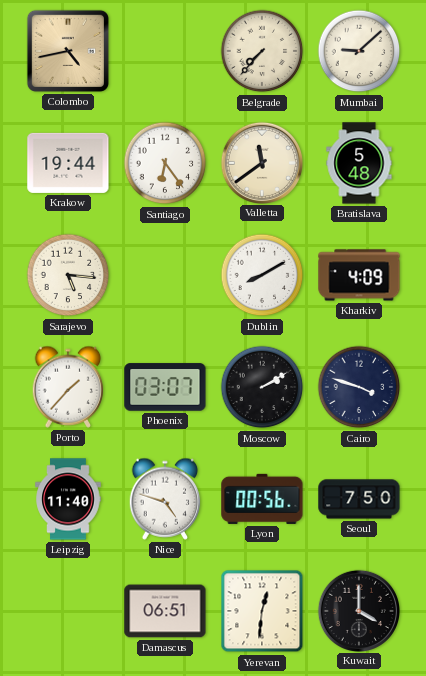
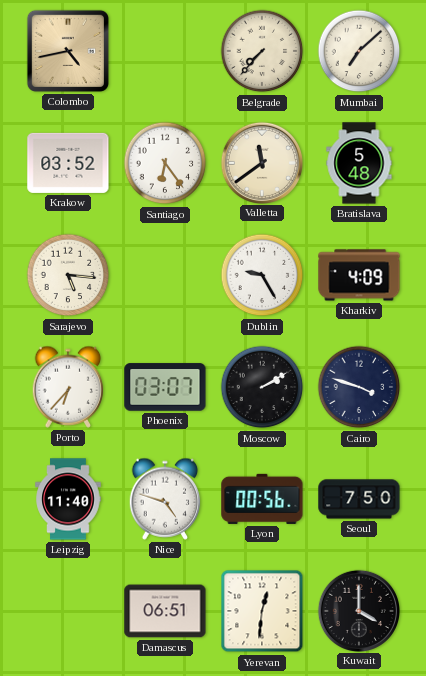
Mumbai: 9:08 -> 7:08 (359, 51)
Krakow: 19:44 -> 03:52 (68, 163)
Dublin: 8:10 -> 9:25 (262, 275)
Porto: 1:37 -> 6:37 (68, 387)
